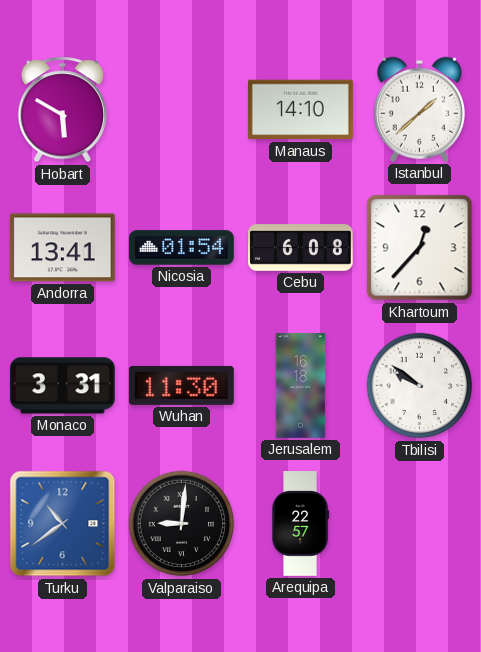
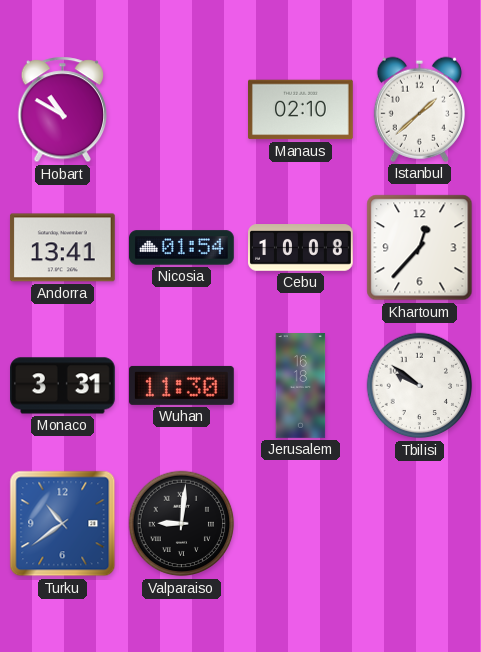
Hobart: 5:50 -> 10:50 (63, 110)
Manaus: 14:10 -> 02:10 (301, 110)
Cebu: 6:08 -> 10:08 (301, 248)
Arequipa: 22:57 -> none (301, 524)
